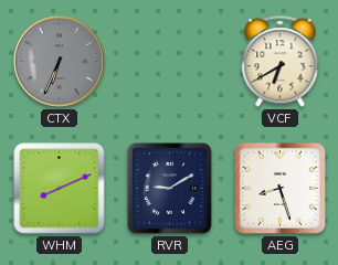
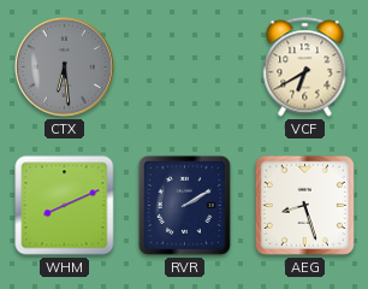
CTX: 6:34 -> 6:29 (64, 66)
RVR: 9:10 -> 2:10 (184, 205)
